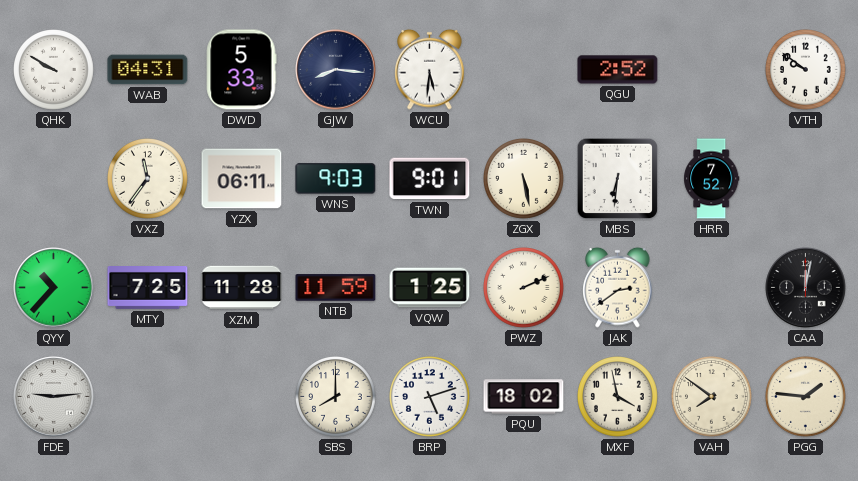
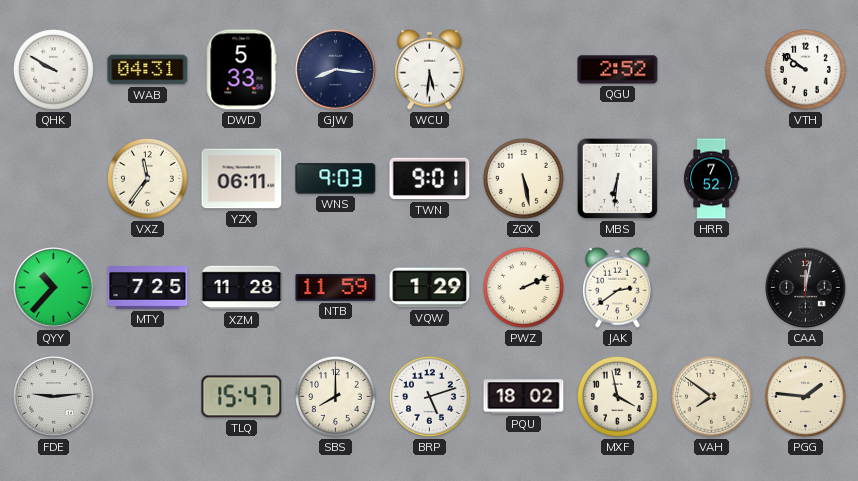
VQW: 1:25 -> 1:29 (430, 288)
TLQ: none -> 15:47 (242, 397)
